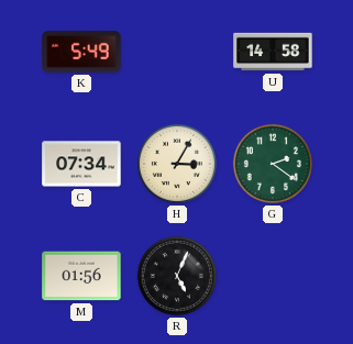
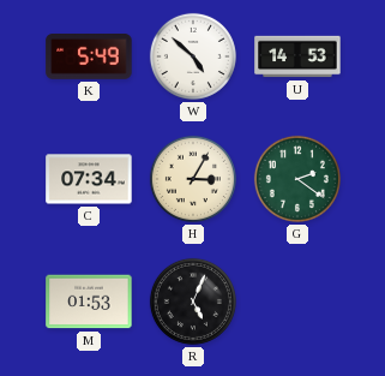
W: none -> 4:52 (193, 56)
U: 14:58 -> 14:53 (297, 56)
M: 01:56 -> 01:53 (89, 302)
